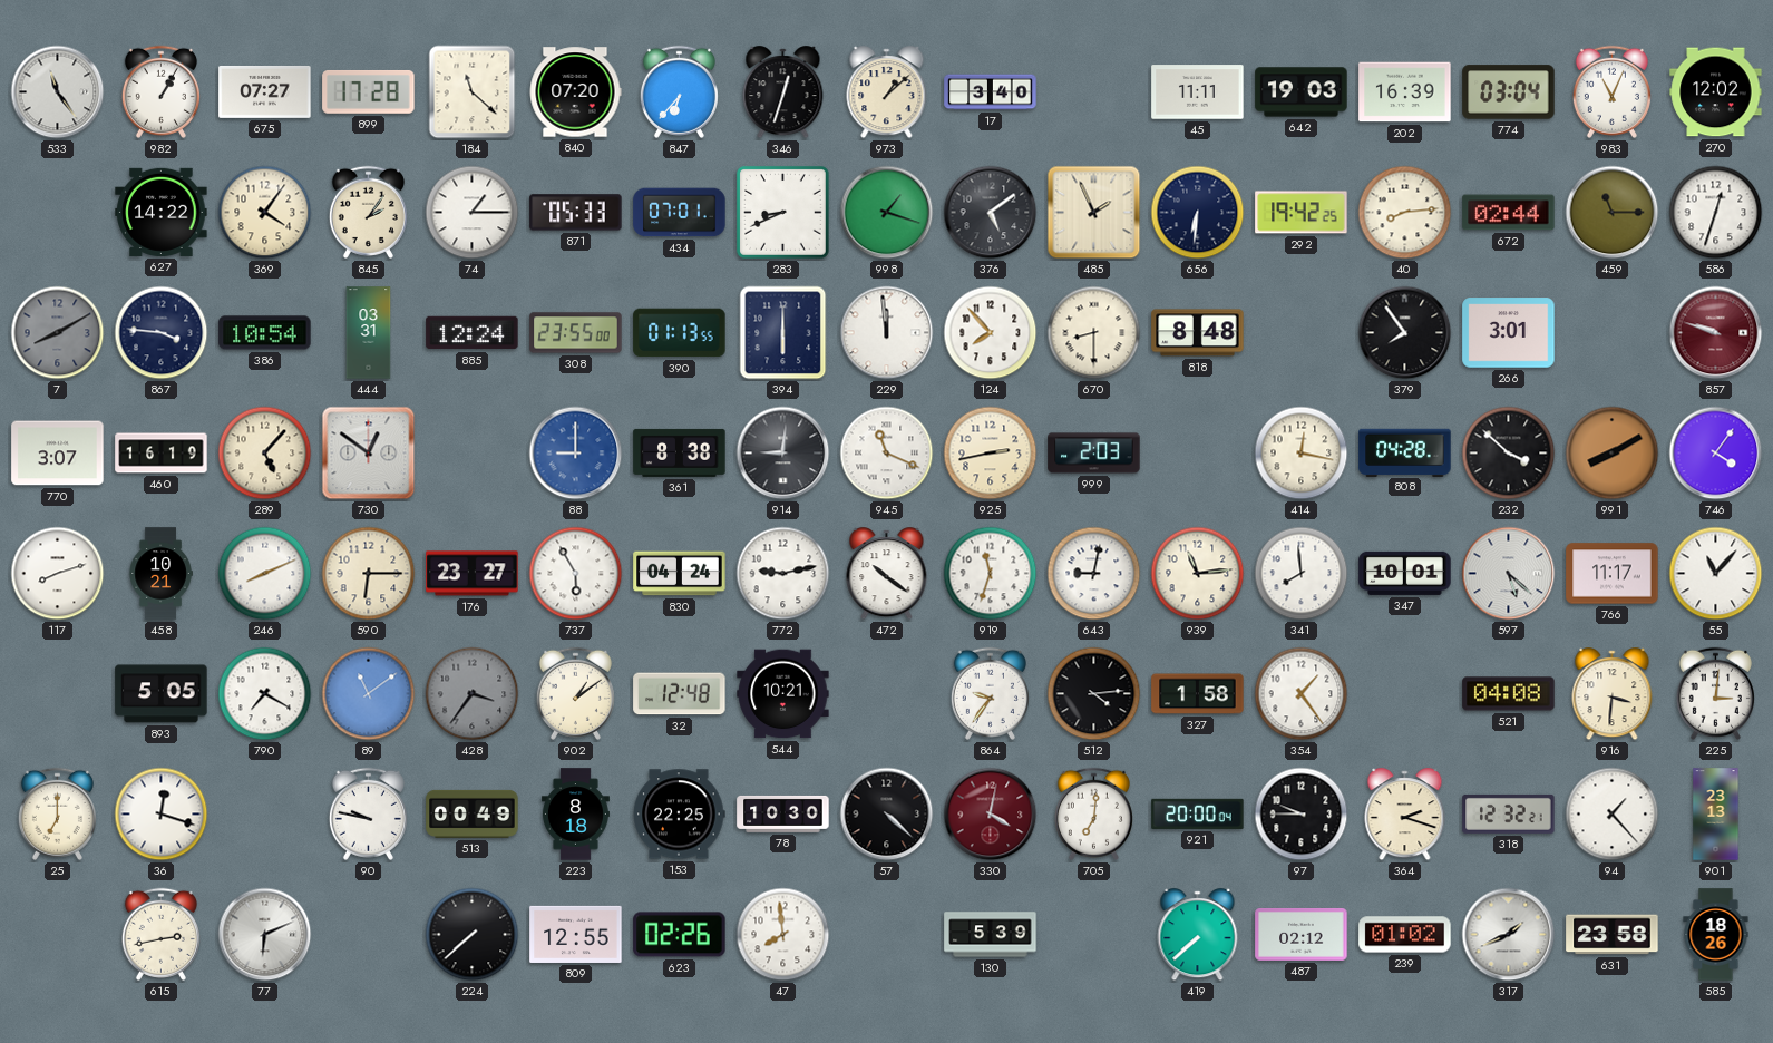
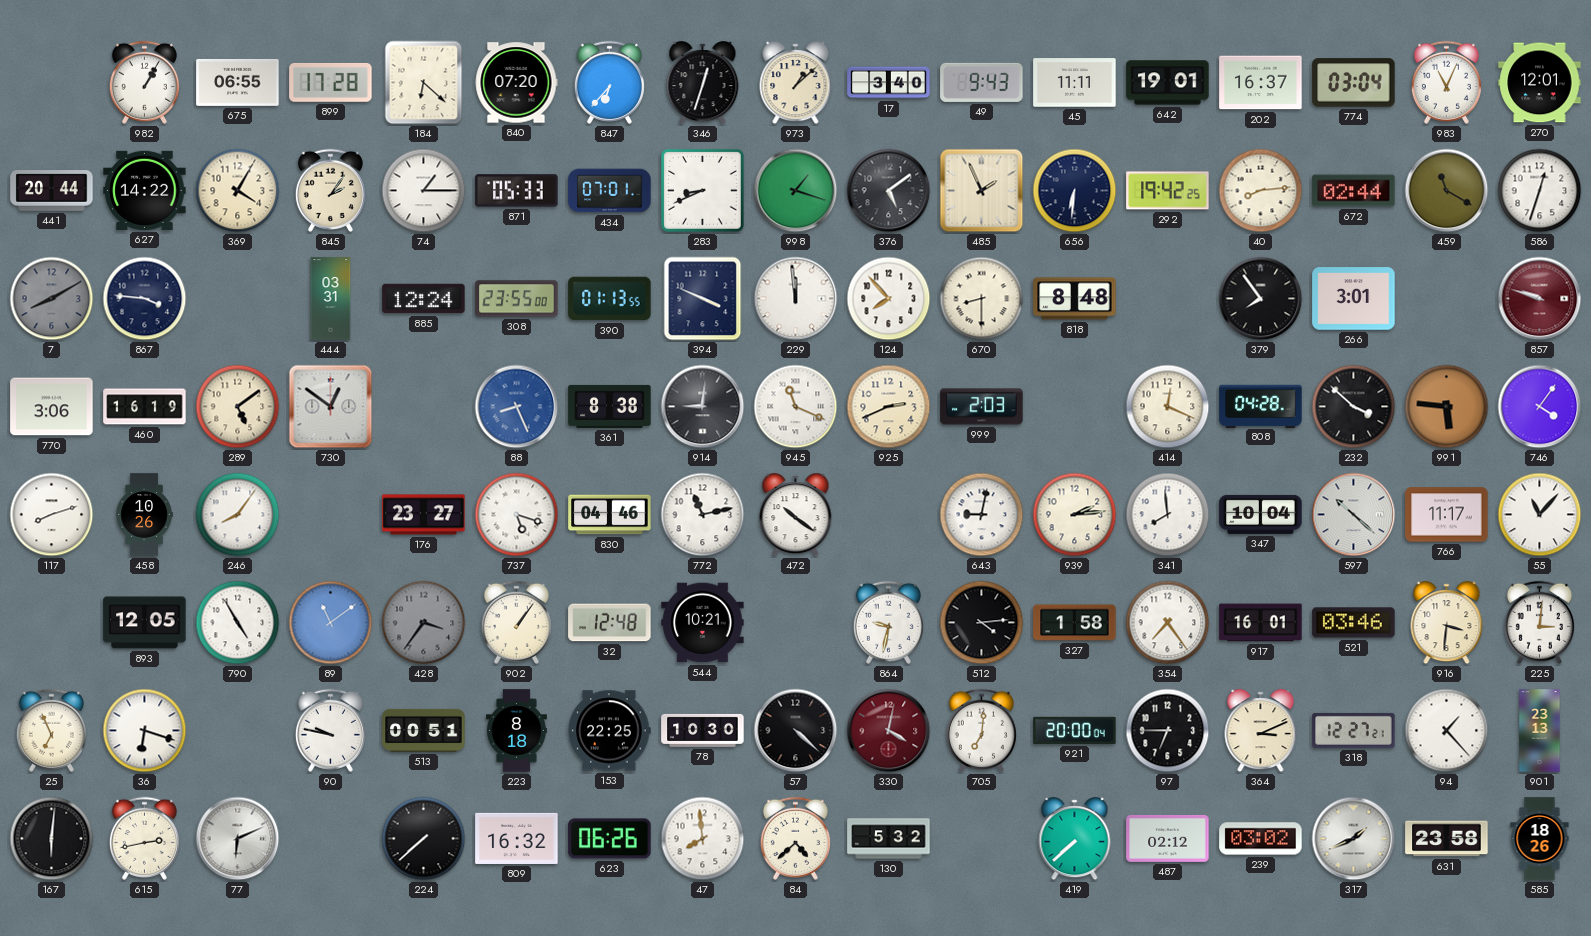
533: 11:24 -> none (58, 92)
675: 07:27 -> 06:55 (238, 82)
184: 11:22 -> 6:22 (424, 83)
49: none -> 9:43 (982, 82)
642: 19:03 -> 19:01 (1168, 83)
202: 16:39 -> 16:37 (1261, 83)
270: 12:02 -> 12:01 (1540, 83)
441: none -> 20:44 (52, 191)
369: 4:06 -> 4:05 (238, 191)
459: 11:15 -> 11:20 (1447, 191)
386: 10:54 -> none (265, 333)
394: 6:00 -> 3:49 (703, 299)
770: 3:07 -> 3:06 (52, 407)
289: 5:07 -> 5:09 (238, 407)
88: 9:00 -> 8:26 (517, 407)
925: 2:43 -> 2:41 (889, 407)
414: 12:17 -> 12:19 (1168, 407)
991: 8:10 -> 5:46 (1447, 407)
458: 10:21 -> 10:26 (144, 515)
246: 8:11 -> 8:06 (238, 515)
590: 6:15 -> none (369, 574)
737: 5:55 -> 5:18 (517, 515)
830: 04:24 -> 04:46 (610, 515)
772: 9:13 -> 11:13 (703, 515)
919: 11:33 -> none (991, 574)
939: 11:14 -> 2:14 (1075, 515)
347: 10:01 -> 10:04 (1261, 514)
597: 5:22 -> 10:22 (1354, 515)
893: 5:05 -> 12:05 (145, 623)
790: 7:20 -> 4:55 (238, 623)
902: 1:09 -> 1:06 (516, 622)
864: 9:36 -> 9:32 (888, 622)
354: 1:24 -> 7:24 (1168, 623)
917: none -> 16:01 (1261, 623)
521: 04:08 -> 03:46 (1354, 623)
25: 7:00 -> 6:56 (51, 730)
36: 12:18 -> 6:18 (145, 731)
513: 00:49 -> 00:51 (424, 730)
97: 9:45 -> 6:45 (1168, 731)
364: 2:18 -> 3:11 (1261, 731)
318: 12:32 -> 12:27 (1354, 730)
167: none -> 6:01 (52, 839)
809: 12:55 -> 16:32 (517, 838)
623: 02:26 -> 06:26 (610, 839)
84: none -> 4:38 (795, 838)
130: 5:39 -> 5:32 (889, 839)
239: 01:02 -> 03:02 (1261, 839)
